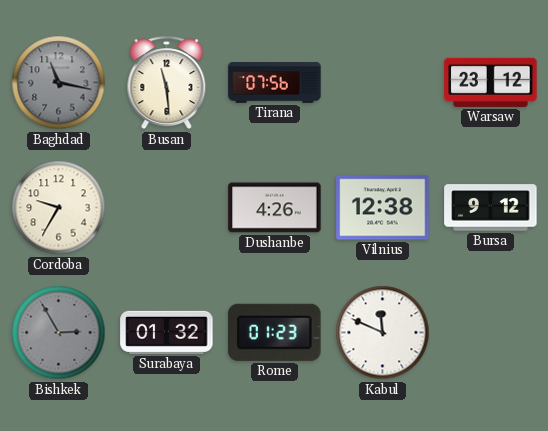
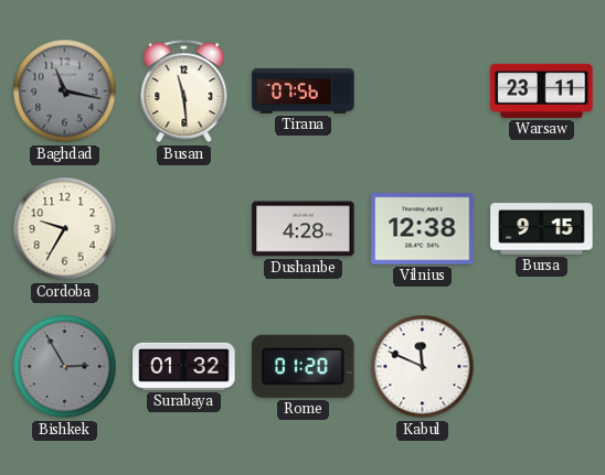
Warsaw: 23:12 -> 23:11 (542, 90)
Dushanbe: 4:26 -> 4:28 (304, 229)
Bursa: 9:12 -> 9:15 (542, 229)
Rome: 01:23 -> 01:20 (304, 366)
